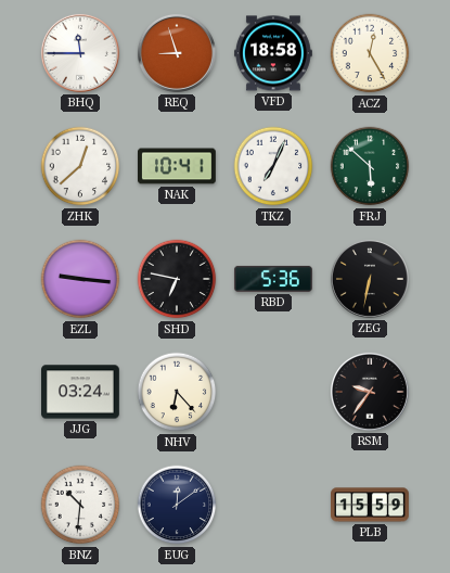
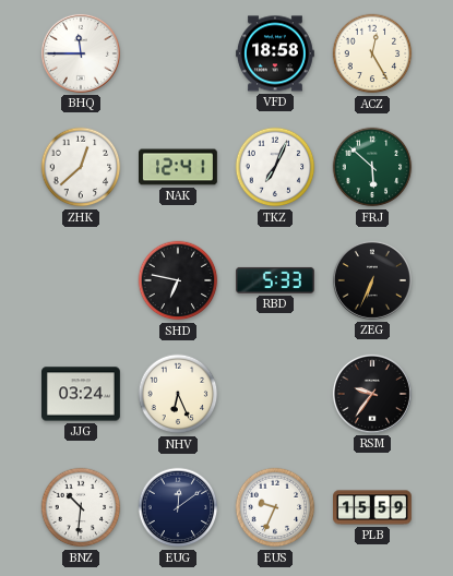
REQ: 8:57 -> none (177, 53)
NAK: 10:41 -> 12:41 (179, 167)
EZL: 9:16 -> none (80, 279)
RBD: 5:36 -> 5:33 (275, 280)
ZEG: 6:32 -> 6:34 (372, 280)
NHV: 6:23 -> 6:26 (178, 394)
EUS: none -> 9:34 (275, 507)
